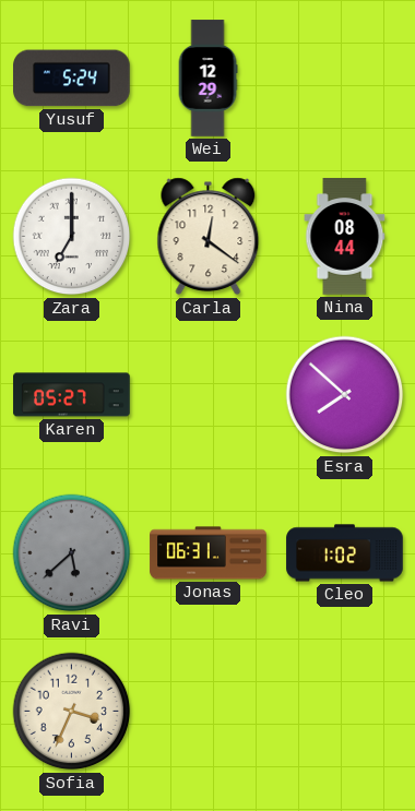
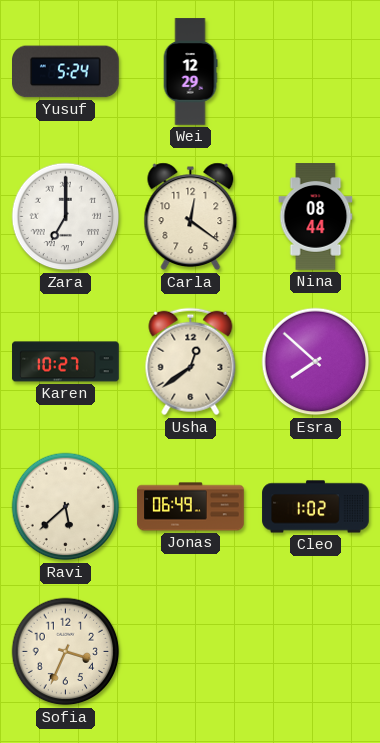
Karen: 05:27 -> 10:27 (66, 362)
Usha: none -> 12:39 (191, 362)
Ravi dial: grey -> cream (66, 507)
Jonas: 06:31 -> 06:49 (191, 507)
